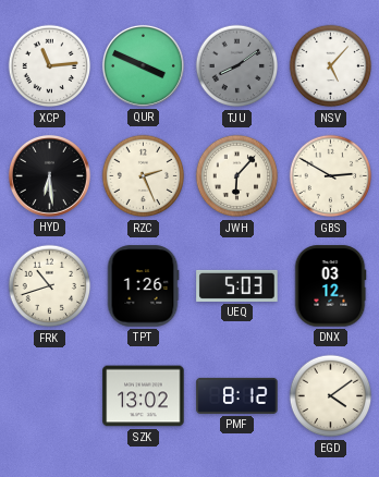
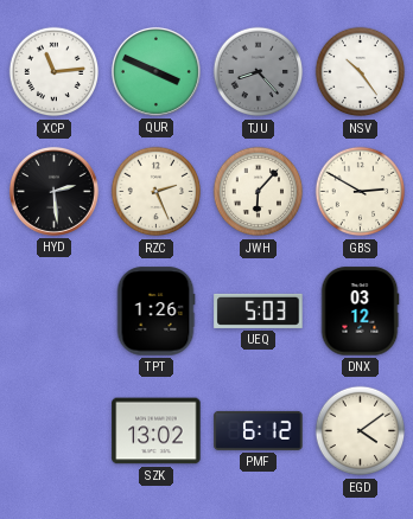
TJU: 8:09 -> 8:23 (259, 72)
NSV: 5:07 -> 10:24 (361, 72)
HYD: 6:29 -> 2:29 (53, 191)
FRK: 10:42 -> none (50, 286)
PMF: 8:12 -> 6:12 (259, 430)
